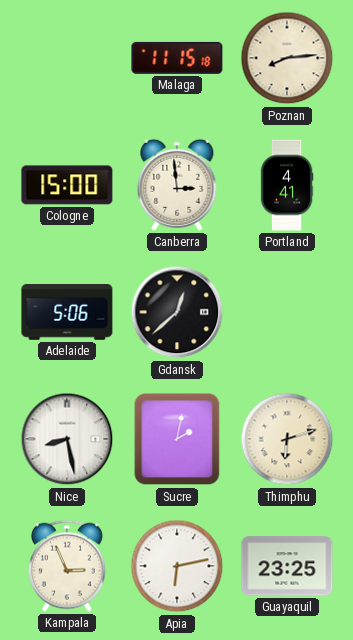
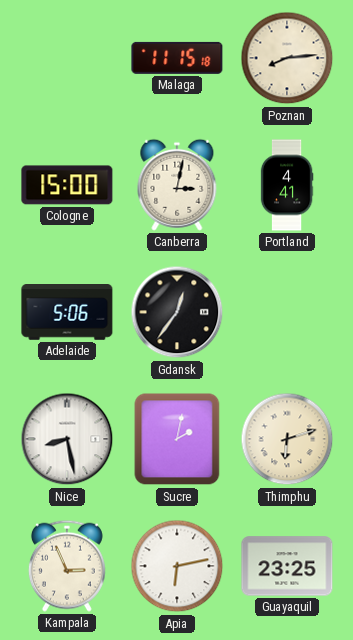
Canberra: 2:59 -> 3:02 (177, 185)
Gdansk: 12:38 -> 12:36 (177, 312)
